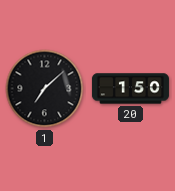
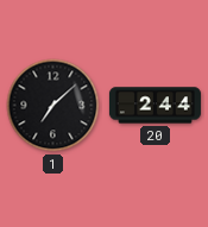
20: 1:50 -> 2:44 (155, 106)
